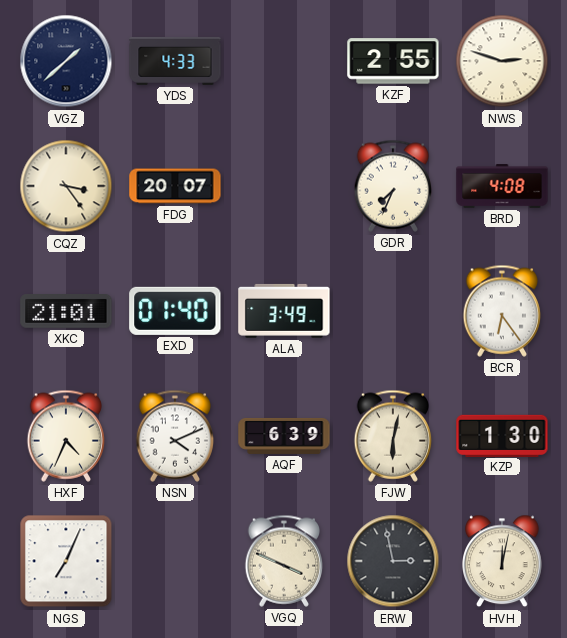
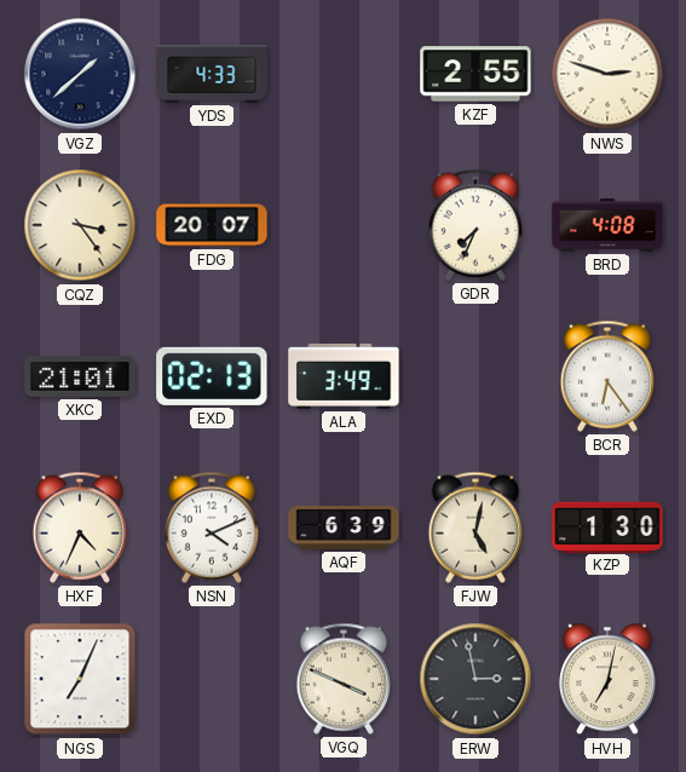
EXD: 01:40 -> 02:13 (212, 376)
FJW: 6:02 -> 5:02 (475, 528)
HVH: 12:02 -> 7:02 (609, 679)
